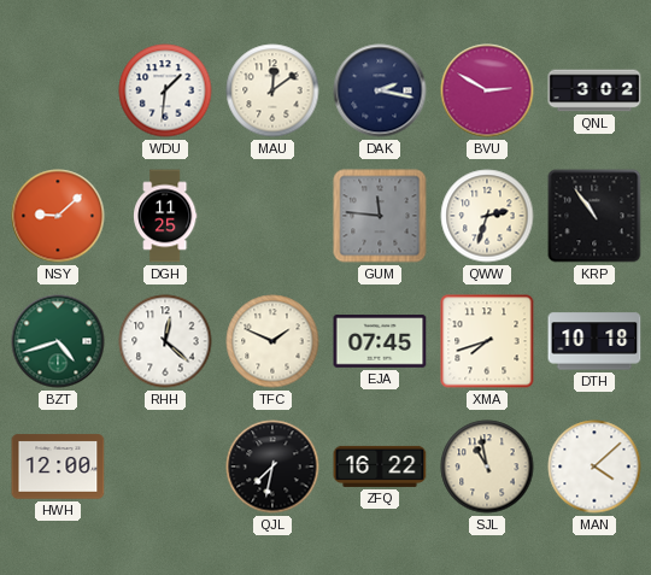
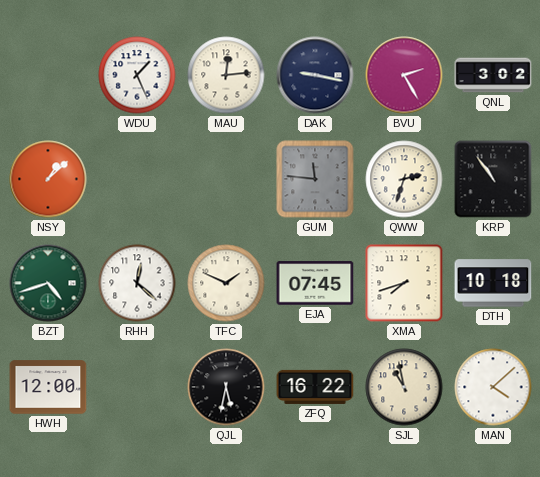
WDU: 1:31 -> 1:26 (137, 75)
MAU: 12:09 -> 12:14 (226, 75)
DAK: 2:17 -> 9:17 (315, 75)
BVU: 2:50 -> 2:25 (404, 75)
NSY: 9:08 -> 1:08 (48, 179)
DGH: 11:25 -> none (166, 216)
QJL: 7:32 -> 5:32 (226, 387)
